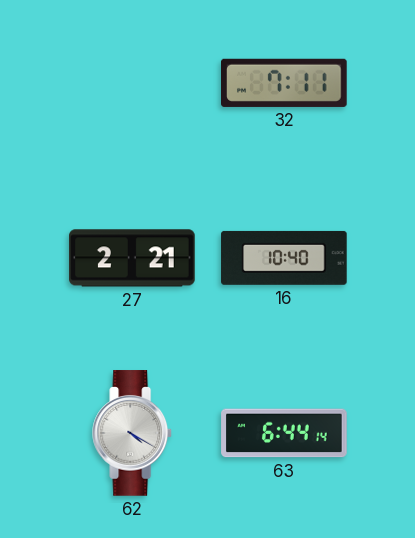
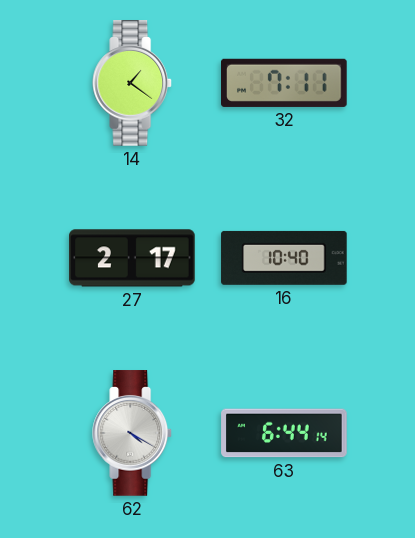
14: none -> 1:21 (133, 83)
27: 2:21 -> 2:17 (132, 258)
